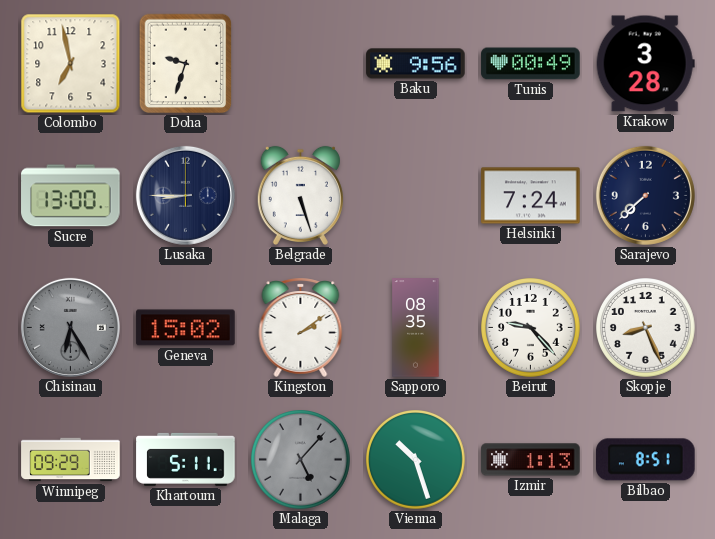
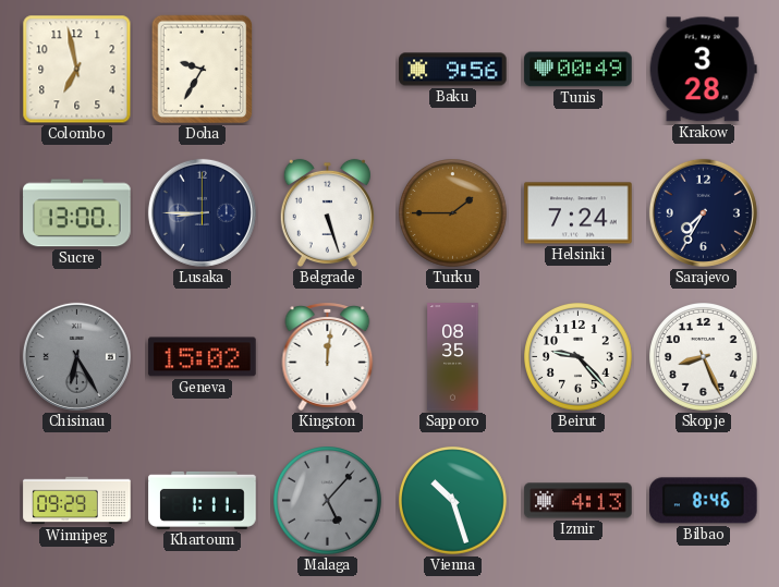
Doha: 9:33 -> 9:35 (203, 70)
Turku: none -> 1:45 (453, 213)
Sarajevo: 7:38 -> 7:35 (703, 212)
Kingston: 2:09 -> 12:01 (328, 356)
Khartoum: 5:11 -> 1:11 (203, 500)
Izmir: 1:13 -> 4:13 (579, 501)
Bilbao: 8:51 -> 8:46 (704, 501)
